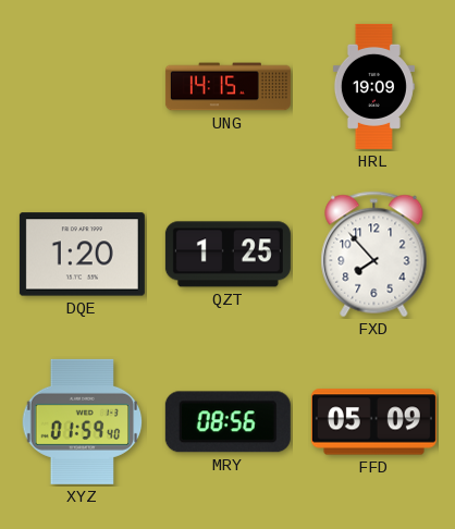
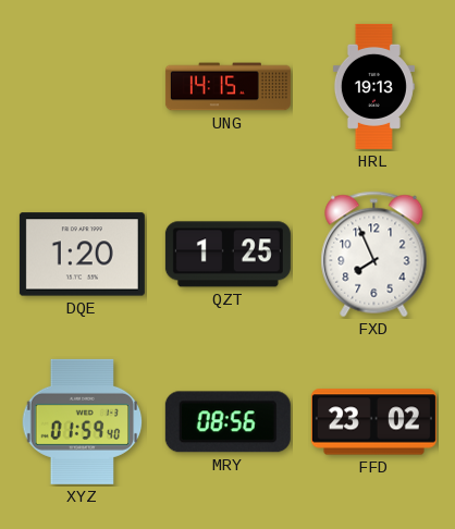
HRL: 19:09 -> 19:13 (373, 86)
FXD: 7:53 -> 7:56 (374, 255)
FFD: 05:09 -> 23:02 (373, 422)
